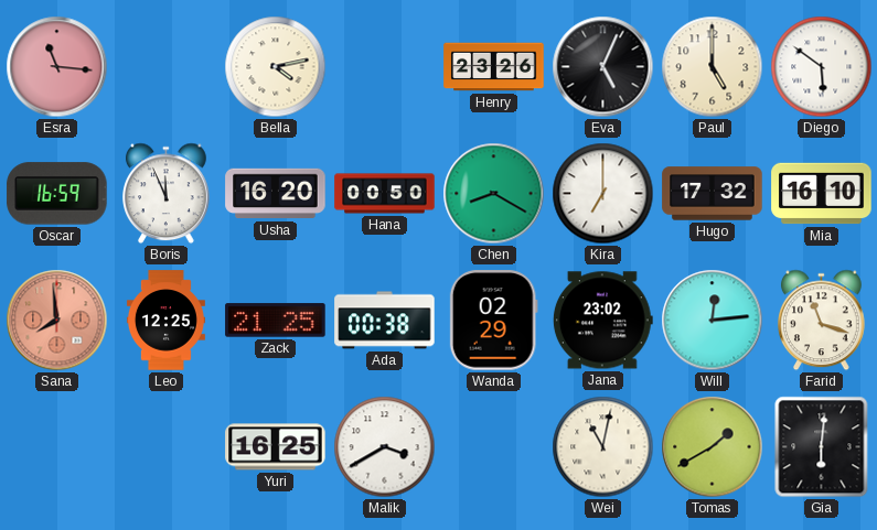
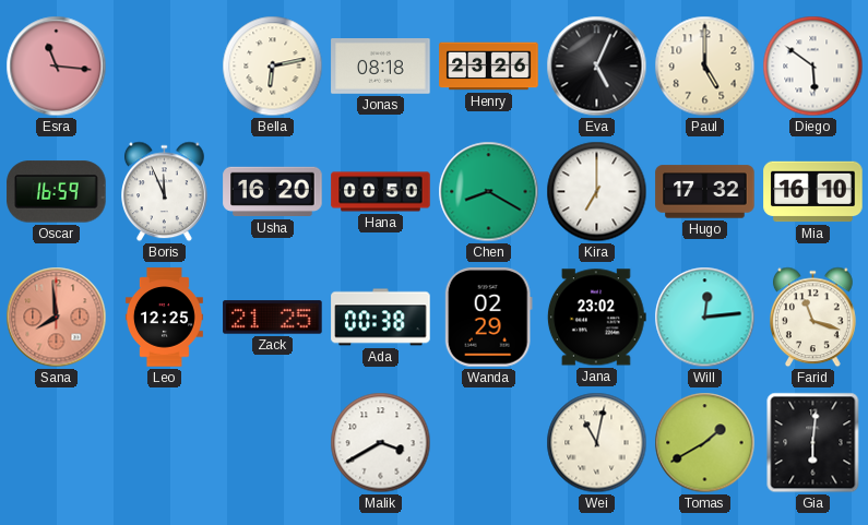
Bella: 4:13 -> 6:13 (273, 67)
Jonas: none -> 08:18 (381, 67)
Yuri: 16:25 -> none (276, 447)
